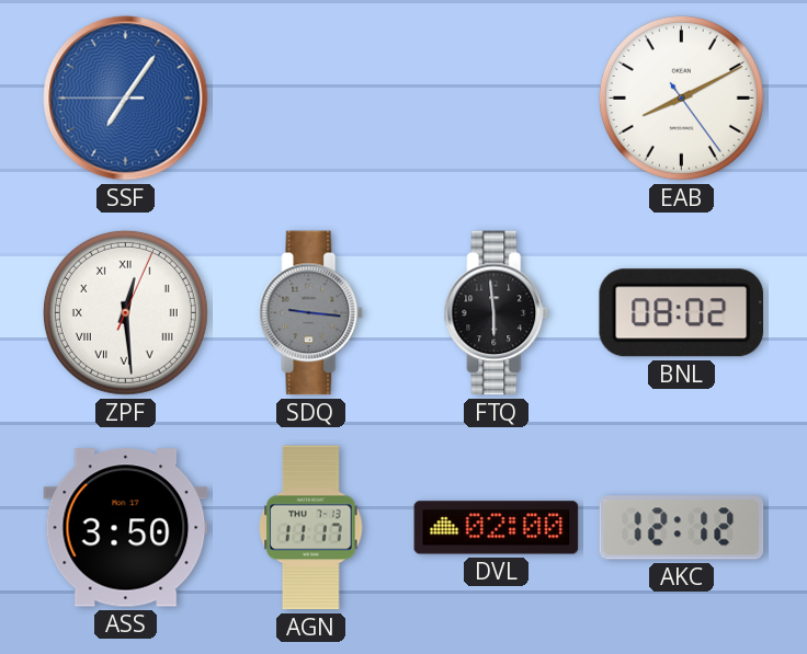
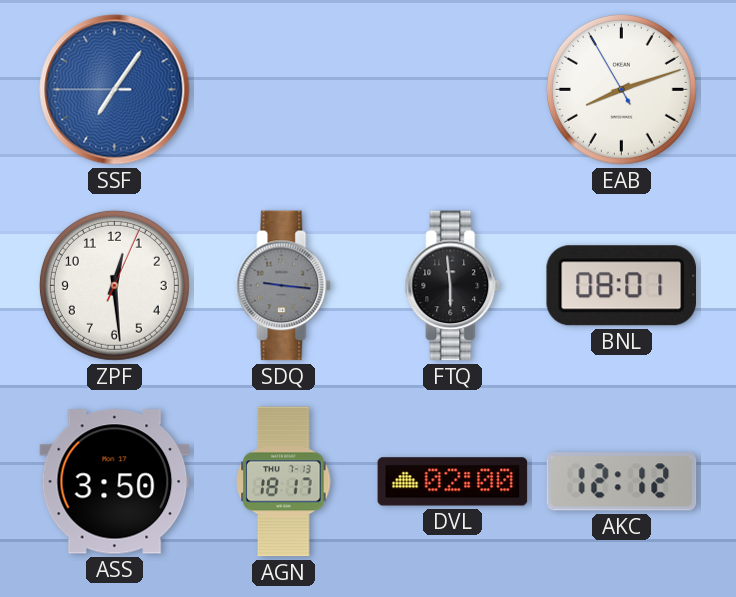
EAB: 8:10 -> 8:11 (621, 89)
ZPF numerals: Roman -> Arabic (114, 285)
BNL: 08:02 -> 08:01 (621, 286)
AGN: 11:17 -> 18:17 (284, 482)
